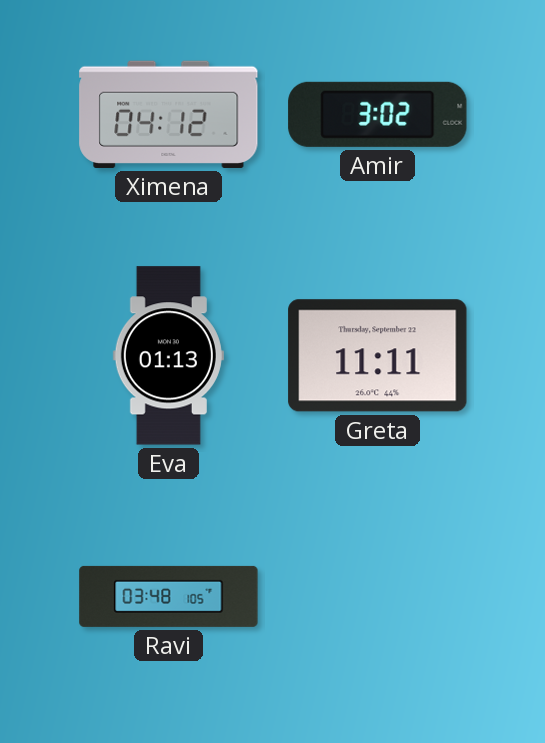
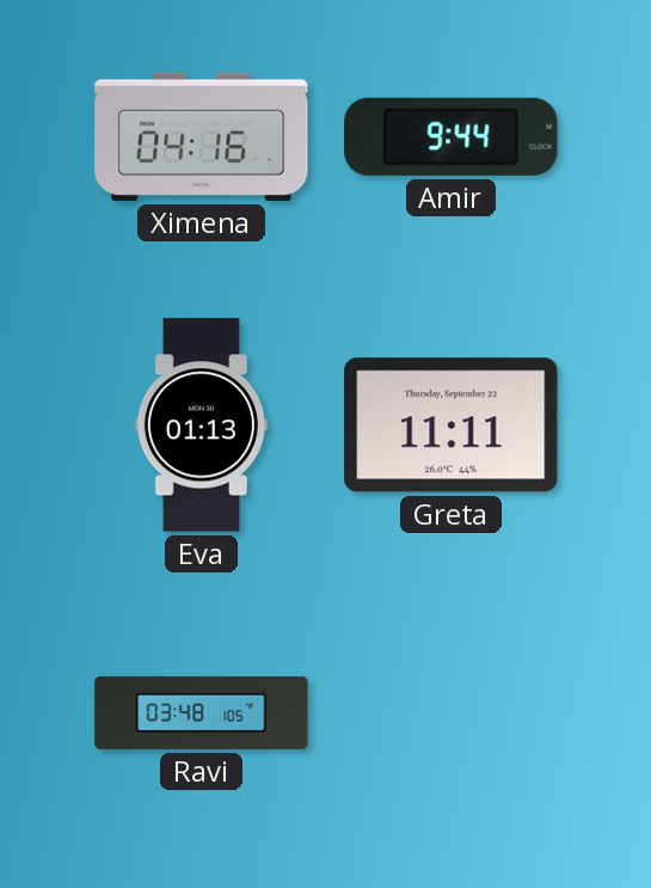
Ximena: 04:12 -> 04:16 (202, 136)
Amir: 3:02 -> 9:44 (452, 136)
